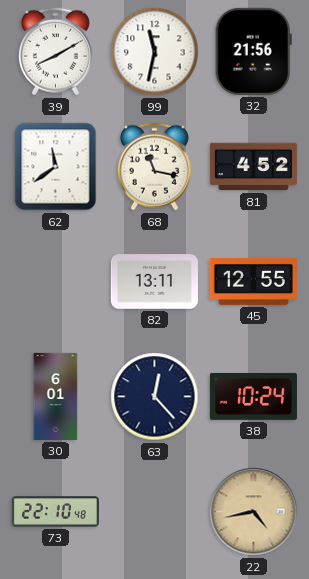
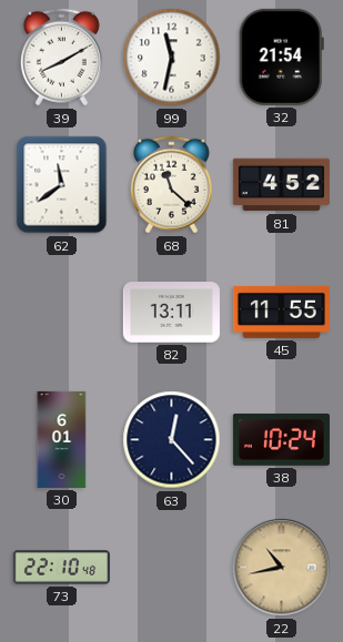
32: 21:56 -> 21:54 (281, 57)
68: 11:17 -> 11:22 (171, 185)
45: 12:55 -> 11:55 (281, 312)
22: 4:43 -> 10:43 (282, 568)
